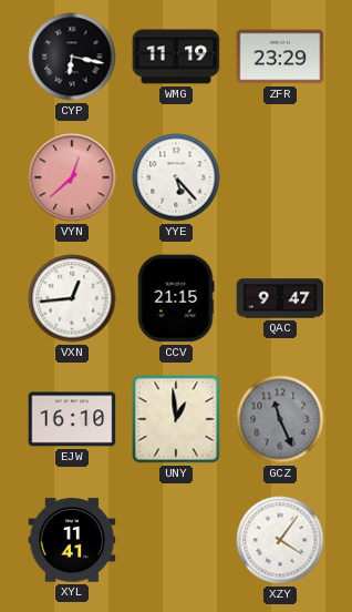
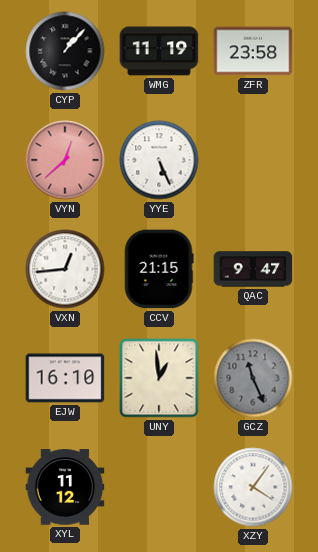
CYP: 6:17 -> 1:07 (65, 51)
ZFR: 23:29 -> 23:58 (253, 51)
YYE: 5:23 -> 5:26 (159, 160)
XYL: 11:41 -> 11:12 (65, 487)
